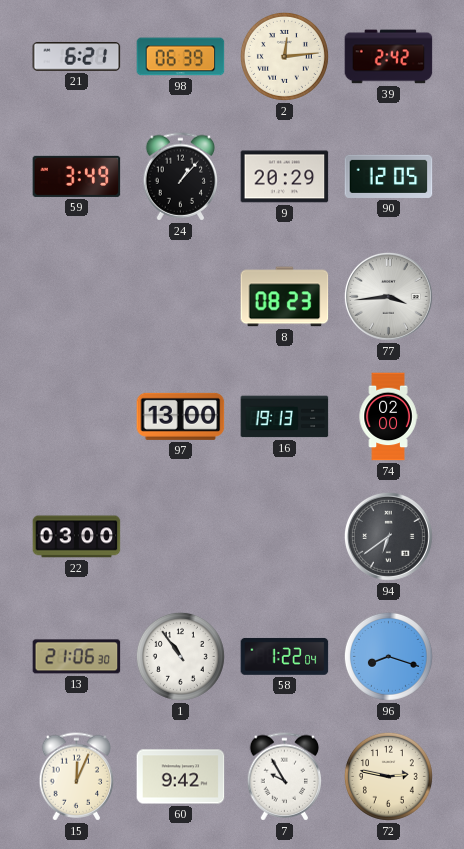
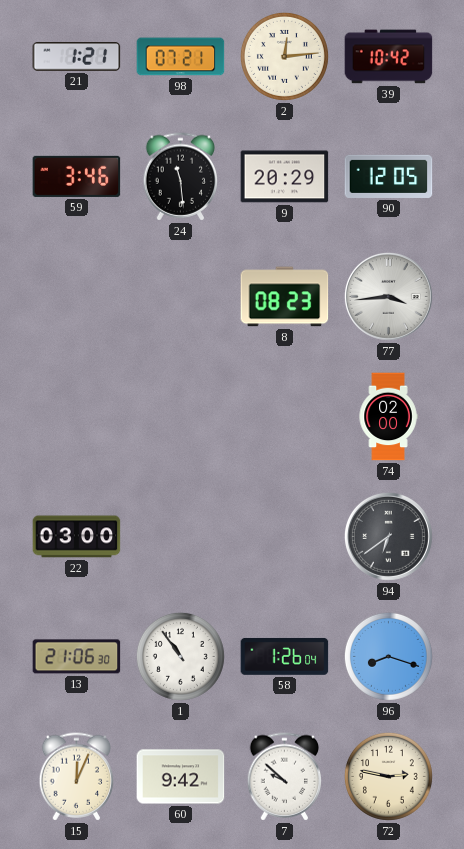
21: 6:21 -> 1:21 (77, 57)
98: 06:39 -> 07:21 (181, 57)
39: 2:42 -> 10:42 (389, 57)
59: 3:49 -> 3:46 (77, 176)
24: 1:07 -> 11:29 (181, 177)
97: 13:00 -> none (181, 416)
16: 19:13 -> none (285, 417)
58: 1:22 -> 1:26 (285, 656)
7: 9:55 -> 9:52 (285, 777)
